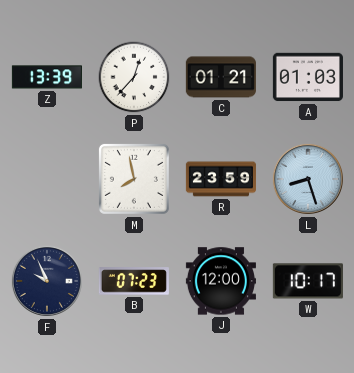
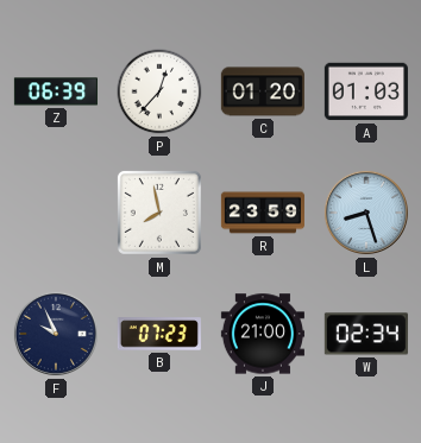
Z: 13:39 -> 06:39 (56, 91)
C: 01:21 -> 01:20 (263, 91)
J: 12:00 -> 21:00 (263, 334)
W: 10:17 -> 02:34 (366, 334)
